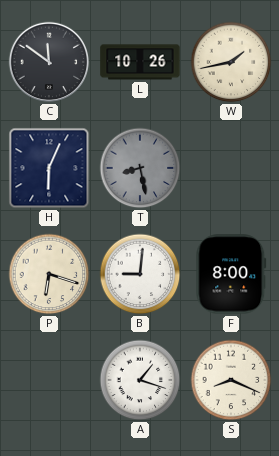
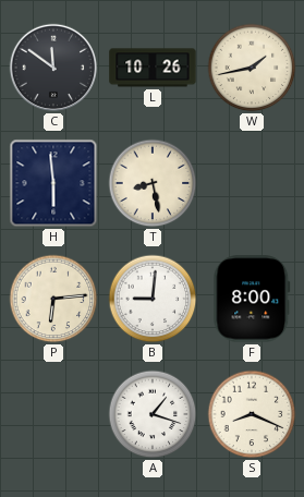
H: 6:04 -> 5:59 (53, 183)
T dial: grey -> cream (153, 183)
P: 6:18 -> 6:14 (53, 299)
